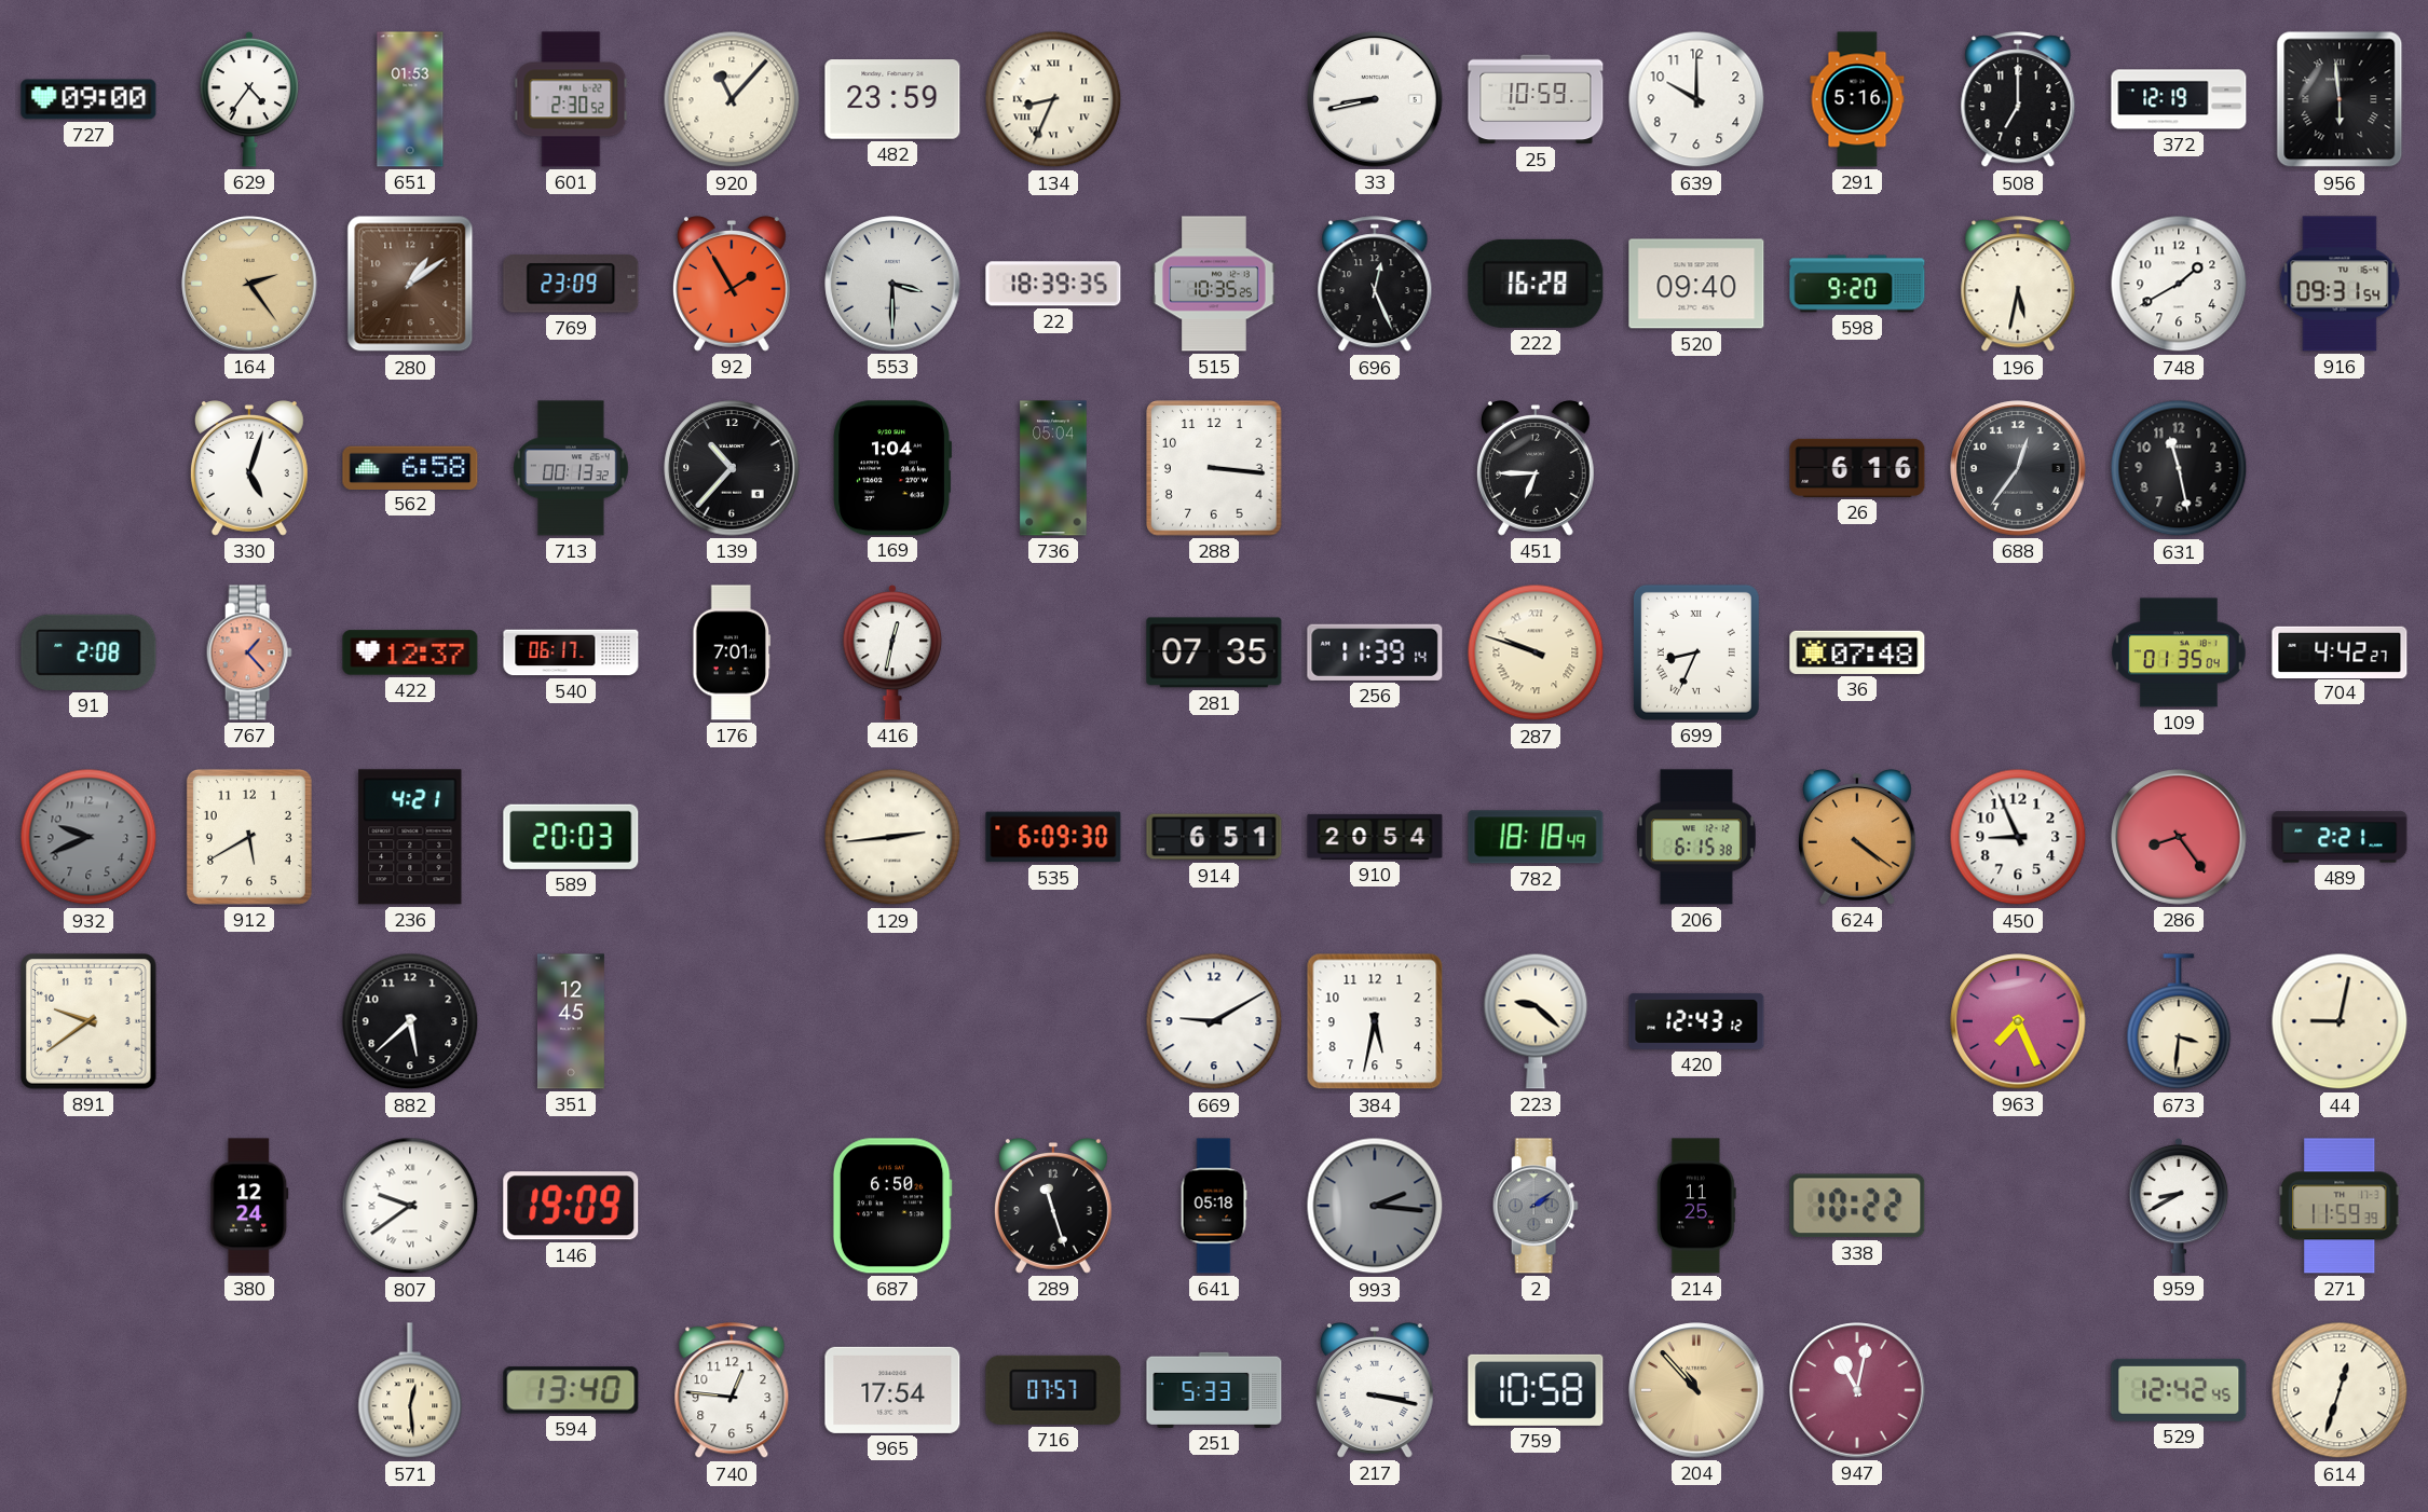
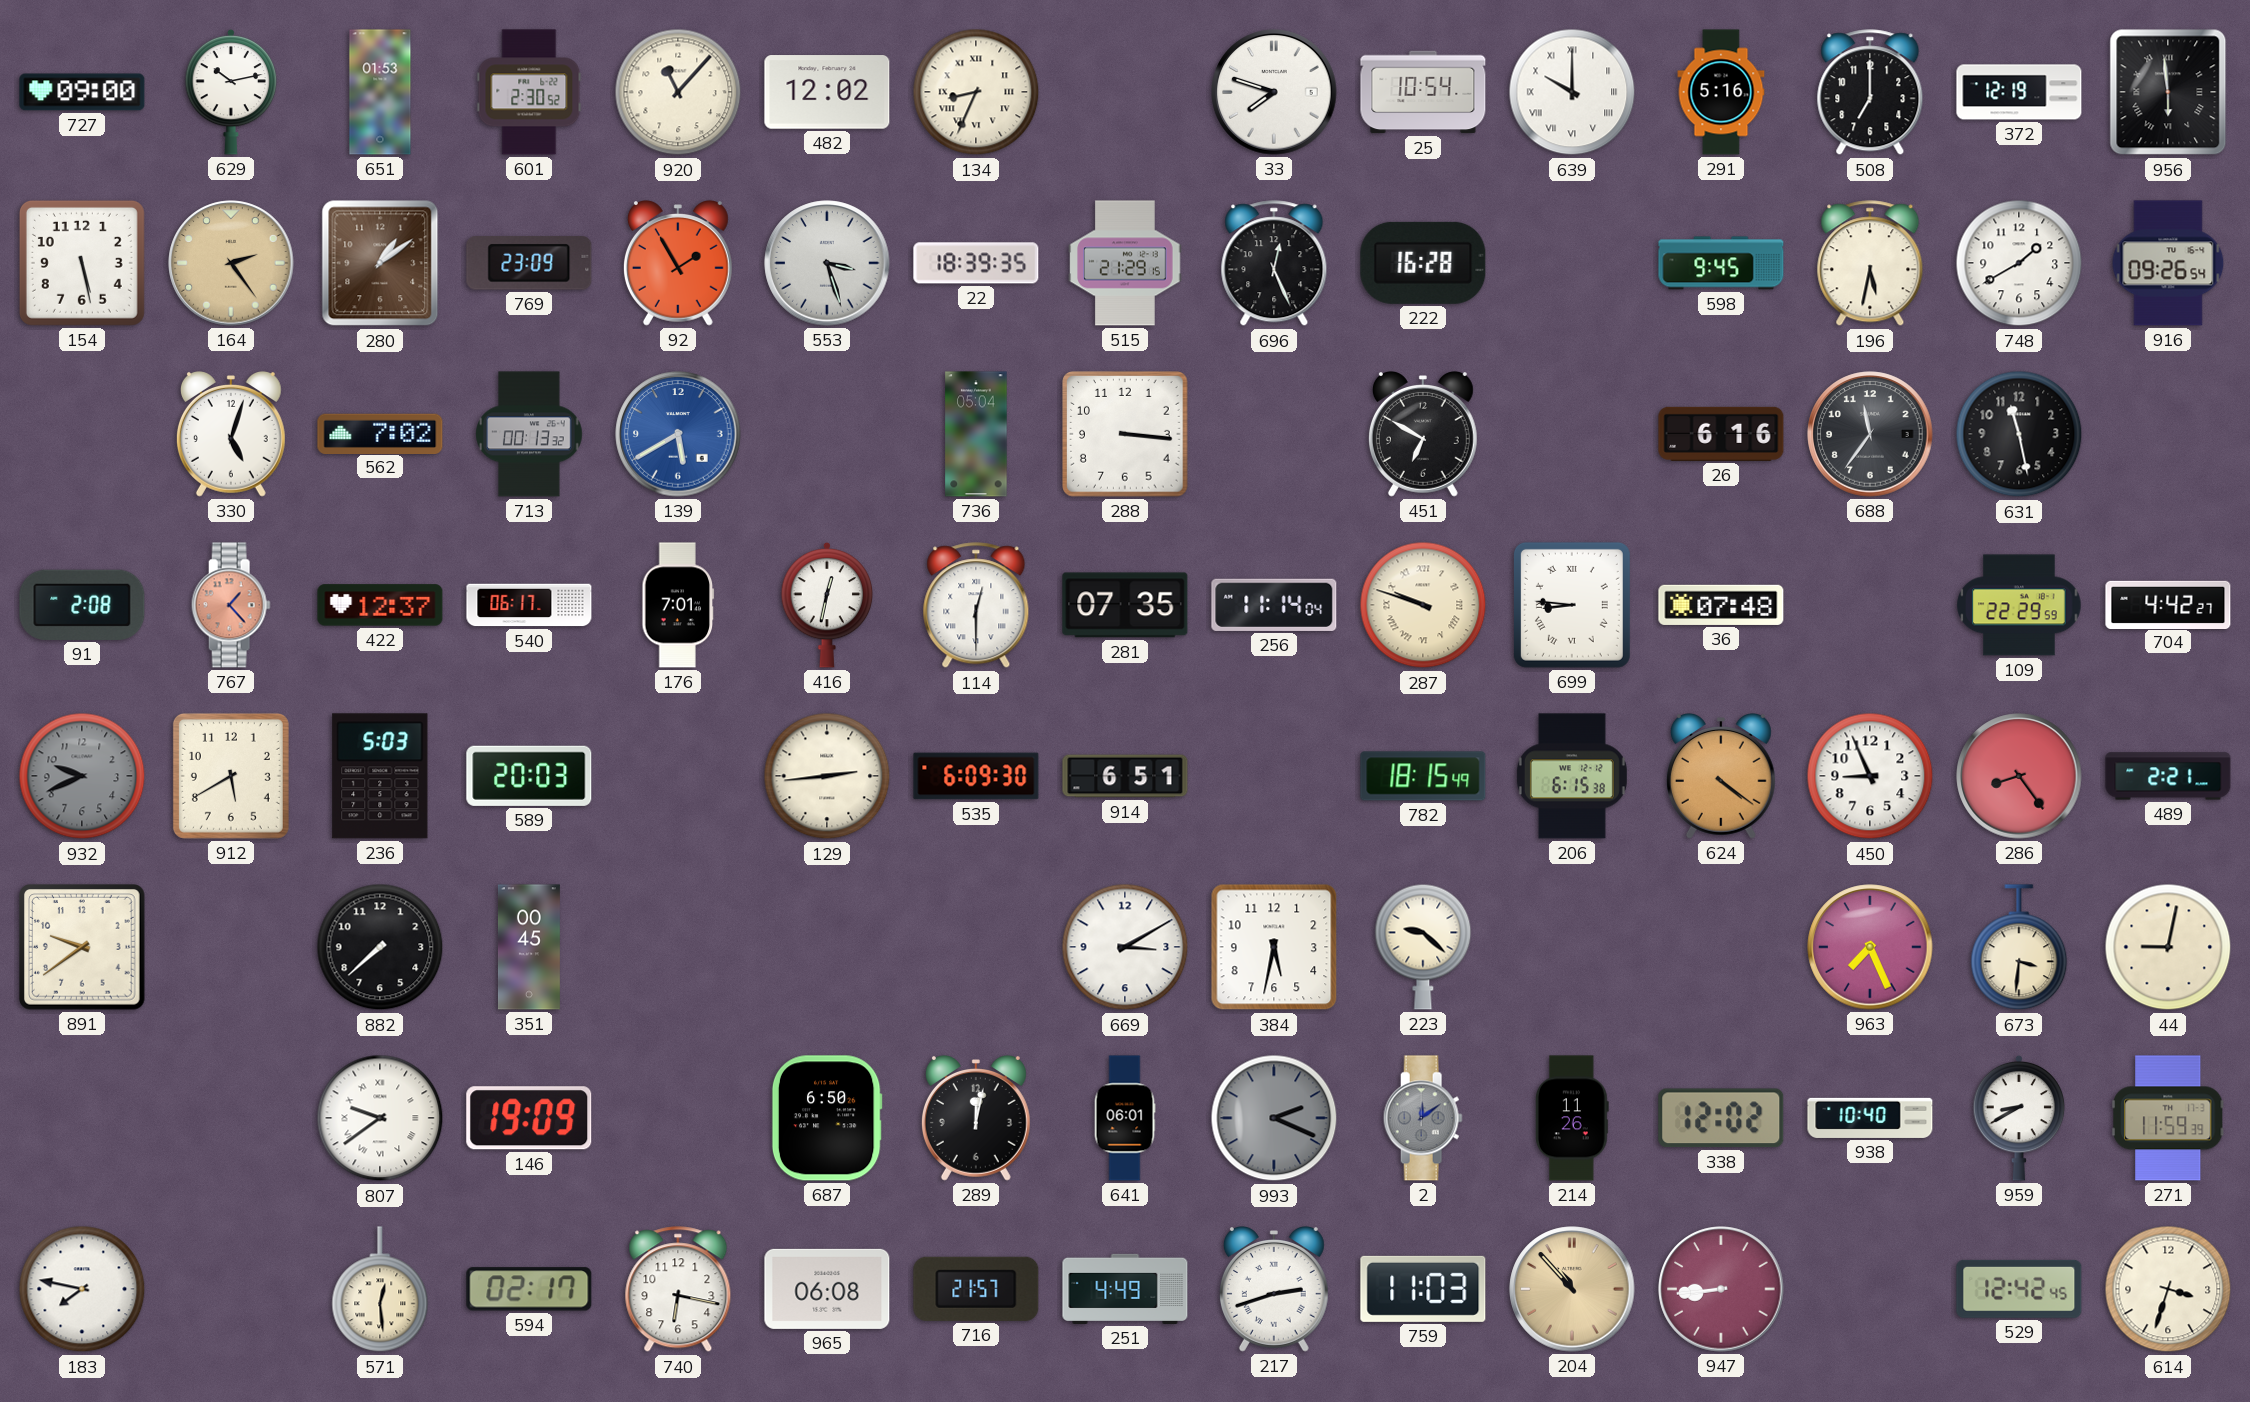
629: 4:36 -> 10:13 (231, 92)
482: 23:59 -> 12:02 (827, 92)
33: 8:43 -> 7:48 (1274, 92)
25: 10:59 -> 10:54 (1423, 92)
639 numerals: Arabic -> Roman (1572, 92)
154: none -> 5:28 (82, 263)
553: 3:30 -> 3:27 (827, 263)
515: 10:35 -> 21:29 (1125, 263)
520: 09:40 -> none (1696, 284)
598: 9:20 -> 9:45 (1721, 263)
916: 09:31 -> 09:26 (2168, 263)
562: 6:58 -> 7:02 (380, 433)
139: 10:37 -> 5:40 (678, 434)
139 dial: black -> blue (678, 434)
169: 1:04 -> none (892, 468)
451: 6:45 -> 6:50 (1423, 435)
688: 12:36 -> 11:36 (1870, 434)
114: none -> 12:30 (976, 606)
256: 11:39 -> 11:14 (1274, 605)
699: 8:34 -> 8:46 (1572, 605)
109: 01:35 -> 22:29 (2019, 605)
236: 4:21 -> 5:03 (380, 776)
910: 20:54 -> none (1375, 837)
782: 18:18 -> 18:15 (1423, 776)
882: 5:38 -> 7:38 (380, 947)
351: 12:45 -> 00:45 (529, 947)
669: 9:10 -> 3:10 (1125, 947)
420: 12:43 -> none (1696, 1021)
380: 12:24 -> none (249, 1206)
289: 11:27 -> 12:02 (976, 1119)
641: 05:18 -> 06:01 (1125, 1118)
993: 2:16 -> 2:19 (1274, 1118)
2: 2:09 -> 12:09 (1423, 1118)
214: 11:25 -> 11:26 (1572, 1118)
338: 10:22 -> 12:02 (1721, 1118)
938: none -> 10:40 (1870, 1118)
183: none -> 7:47 (82, 1289)
594: 13:40 -> 02:17 (529, 1289)
740: 12:46 -> 6:17 (678, 1290)
965: 17:54 -> 06:08 (827, 1289)
716: 07:57 -> 21:57 (976, 1289)
251: 5:33 -> 4:49 (1125, 1289)
217: 3:17 -> 2:42 (1274, 1290)
759: 10:58 -> 11:03 (1423, 1289)
947: 11:02 -> 8:44 (1721, 1289)
614: 12:33 -> 3:33 (2168, 1289)
